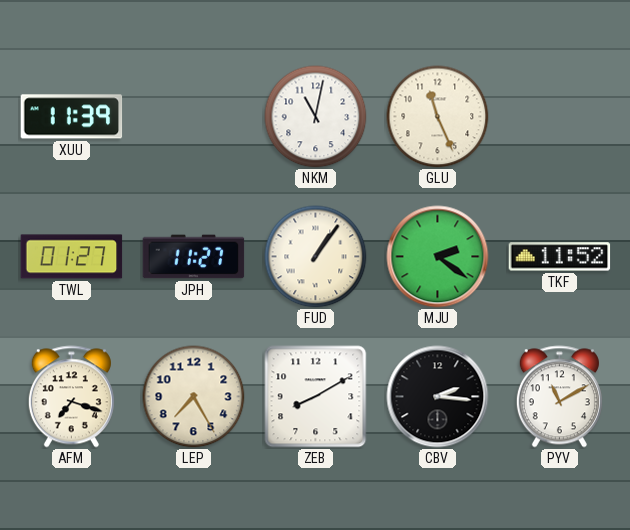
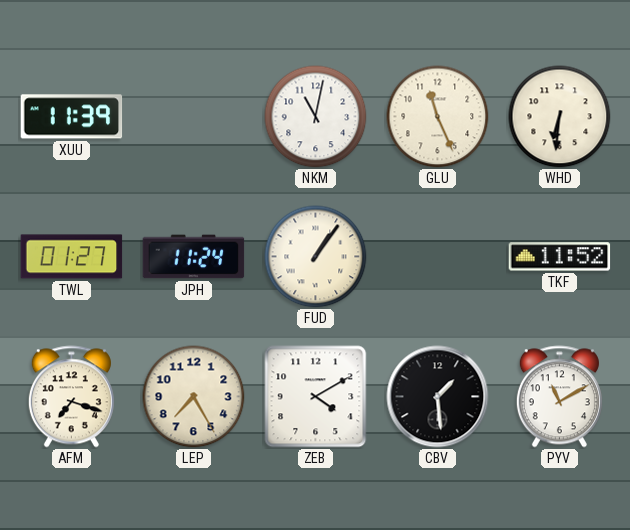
WHD: none -> 6:31 (560, 117)
JPH: 11:27 -> 11:24 (194, 257)
MJU: 2:21 -> none (438, 257)
ZEB: 8:10 -> 4:10 (316, 397)
CBV: 2:16 -> 1:29 (438, 397)
